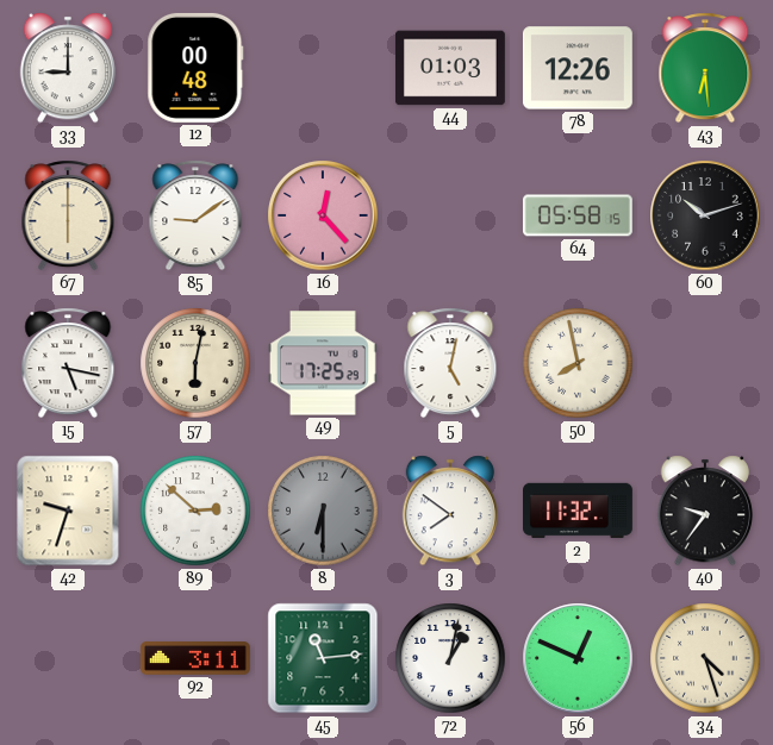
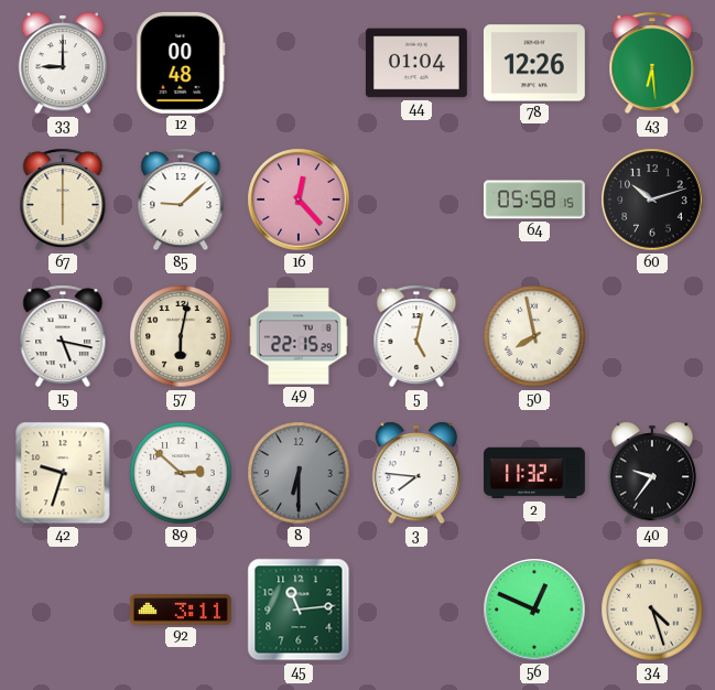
44: 01:03 -> 01:04 (416, 63)
85: 9:09 -> 9:08 (181, 200)
49: 17:25 -> 22:15 (299, 336)
3: 7:51 -> 7:46 (416, 473)
72: 1:02 -> none (450, 658)
